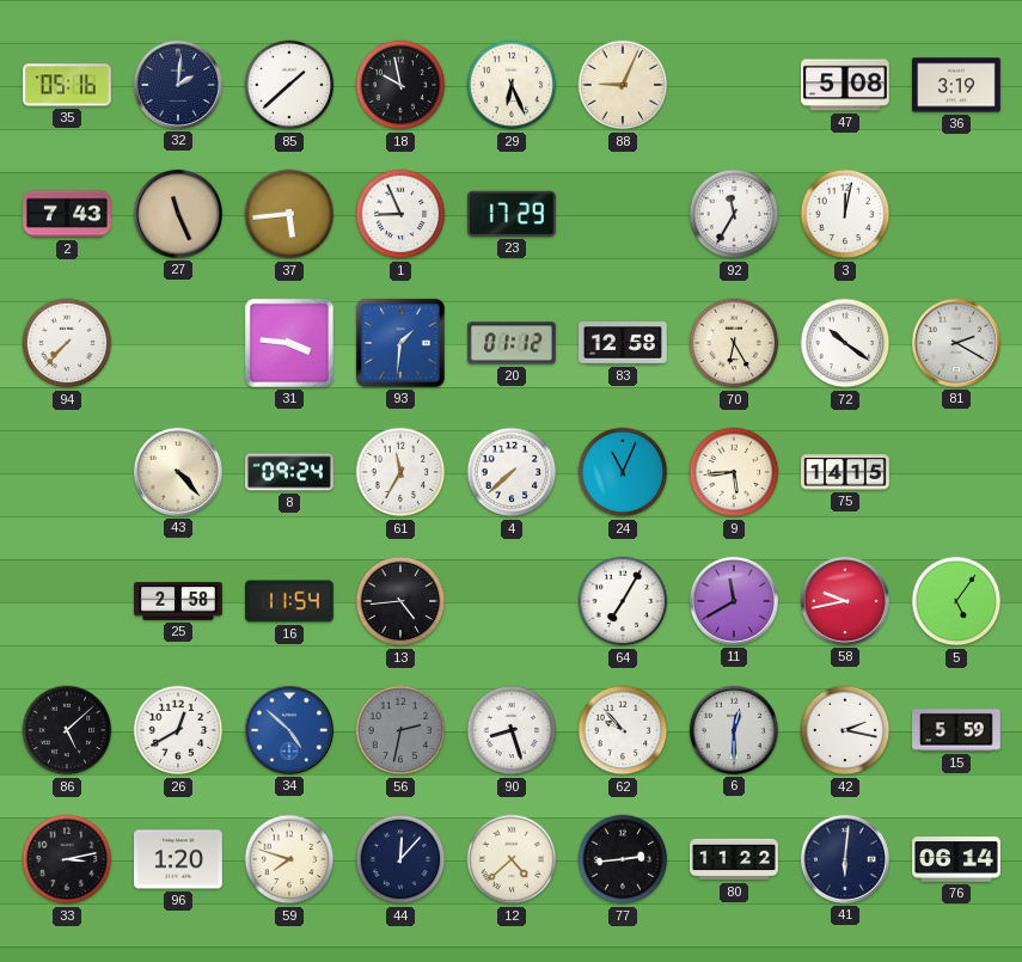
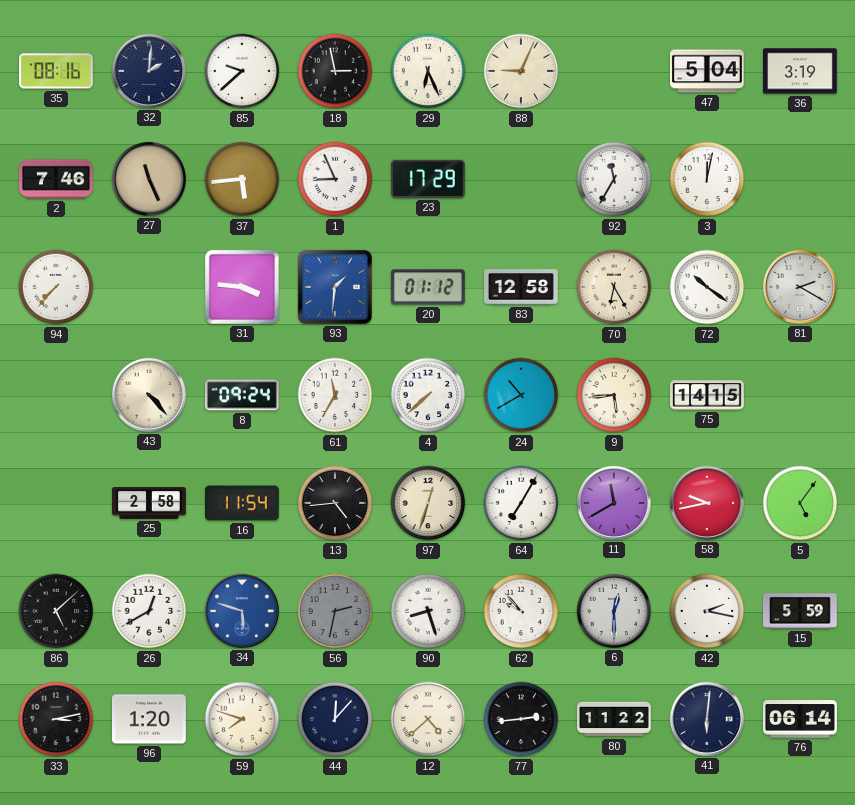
35: 05:16 -> 08:16 (57, 71)
85: 1:38 -> 9:38 (242, 71)
18: 9:58 -> 2:58 (335, 71)
47: 5:08 -> 5:04 (708, 71)
2: 7:43 -> 7:46 (57, 179)
24: 11:04 -> 10:40 (521, 395)
97: none -> 12:33 (428, 503)
34: 4:52 -> 5:48 (242, 611)
